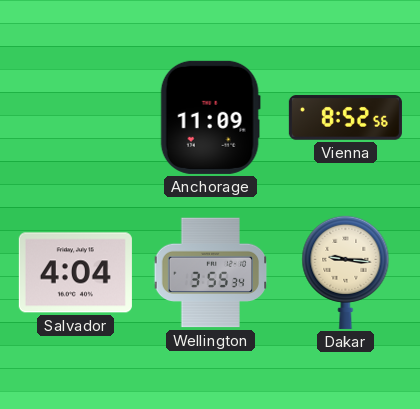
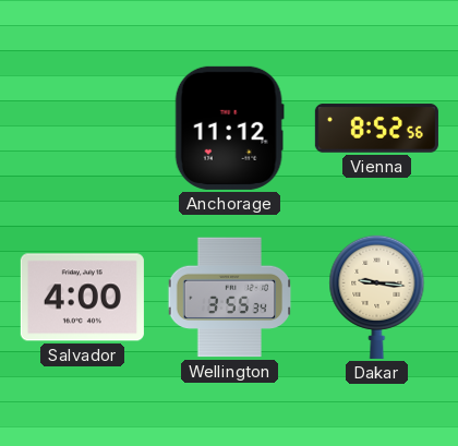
Anchorage: 11:09 -> 11:12 (229, 128)
Salvador: 4:04 -> 4:00 (82, 298)
